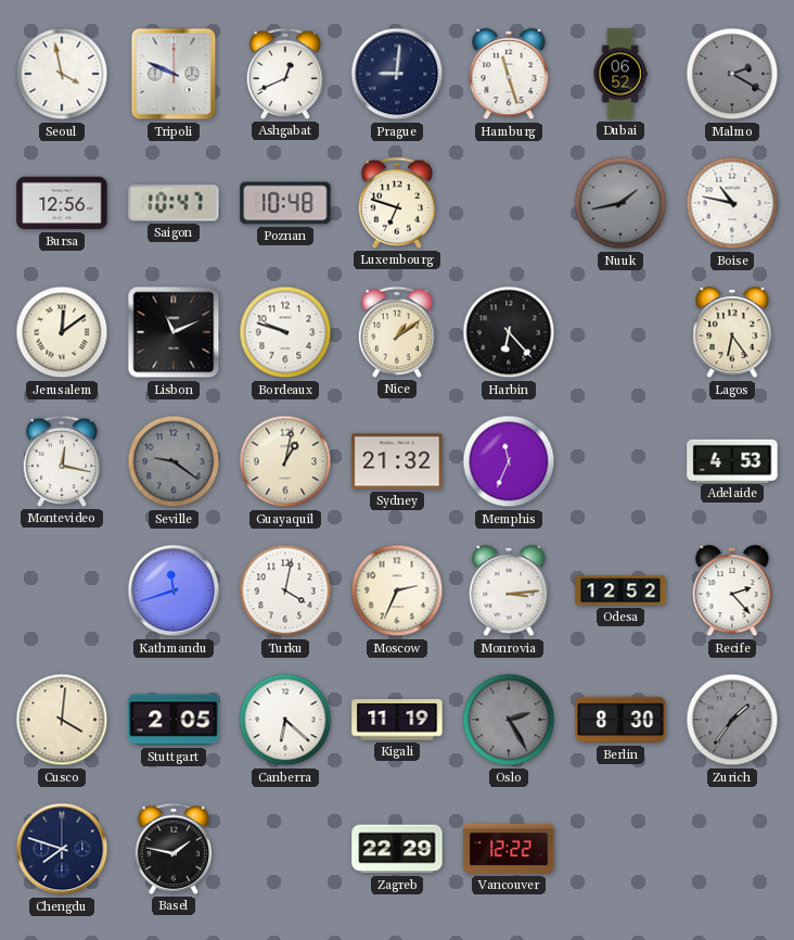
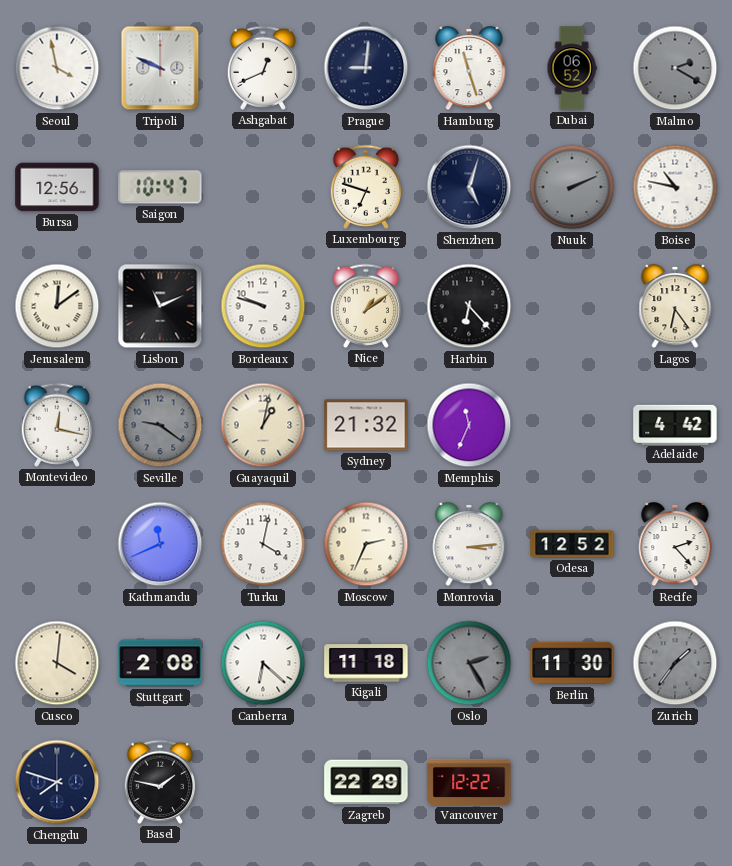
Poznan: 10:48 -> none (285, 203)
Shenzhen: none -> 5:03 (469, 187)
Nuuk: 1:43 -> 2:11 (572, 187)
Adelaide: 4:53 -> 4:42 (675, 424)
Kathmandu: 11:42 -> 11:41 (160, 544)
Stuttgart: 2:05 -> 2:08 (160, 663)
Kigali: 11:19 -> 11:18 (366, 663)
Berlin: 8:30 -> 11:30 (572, 663)
